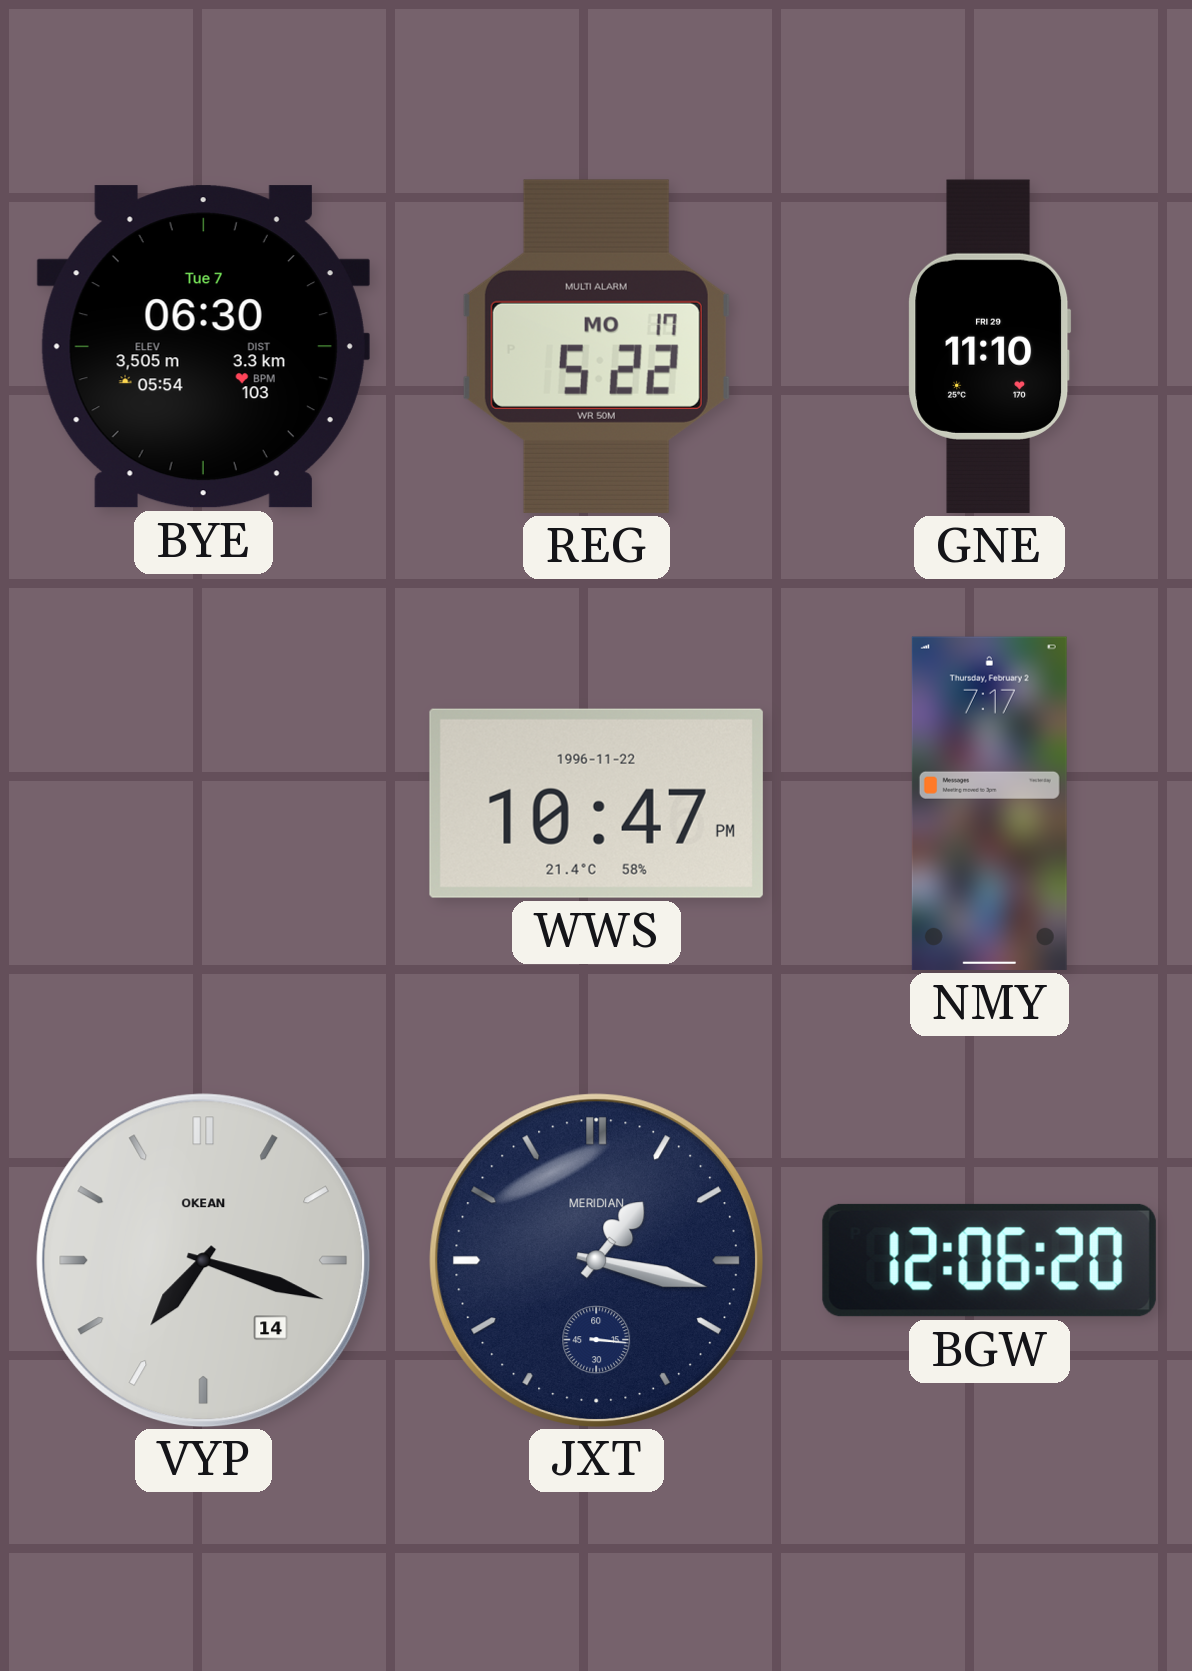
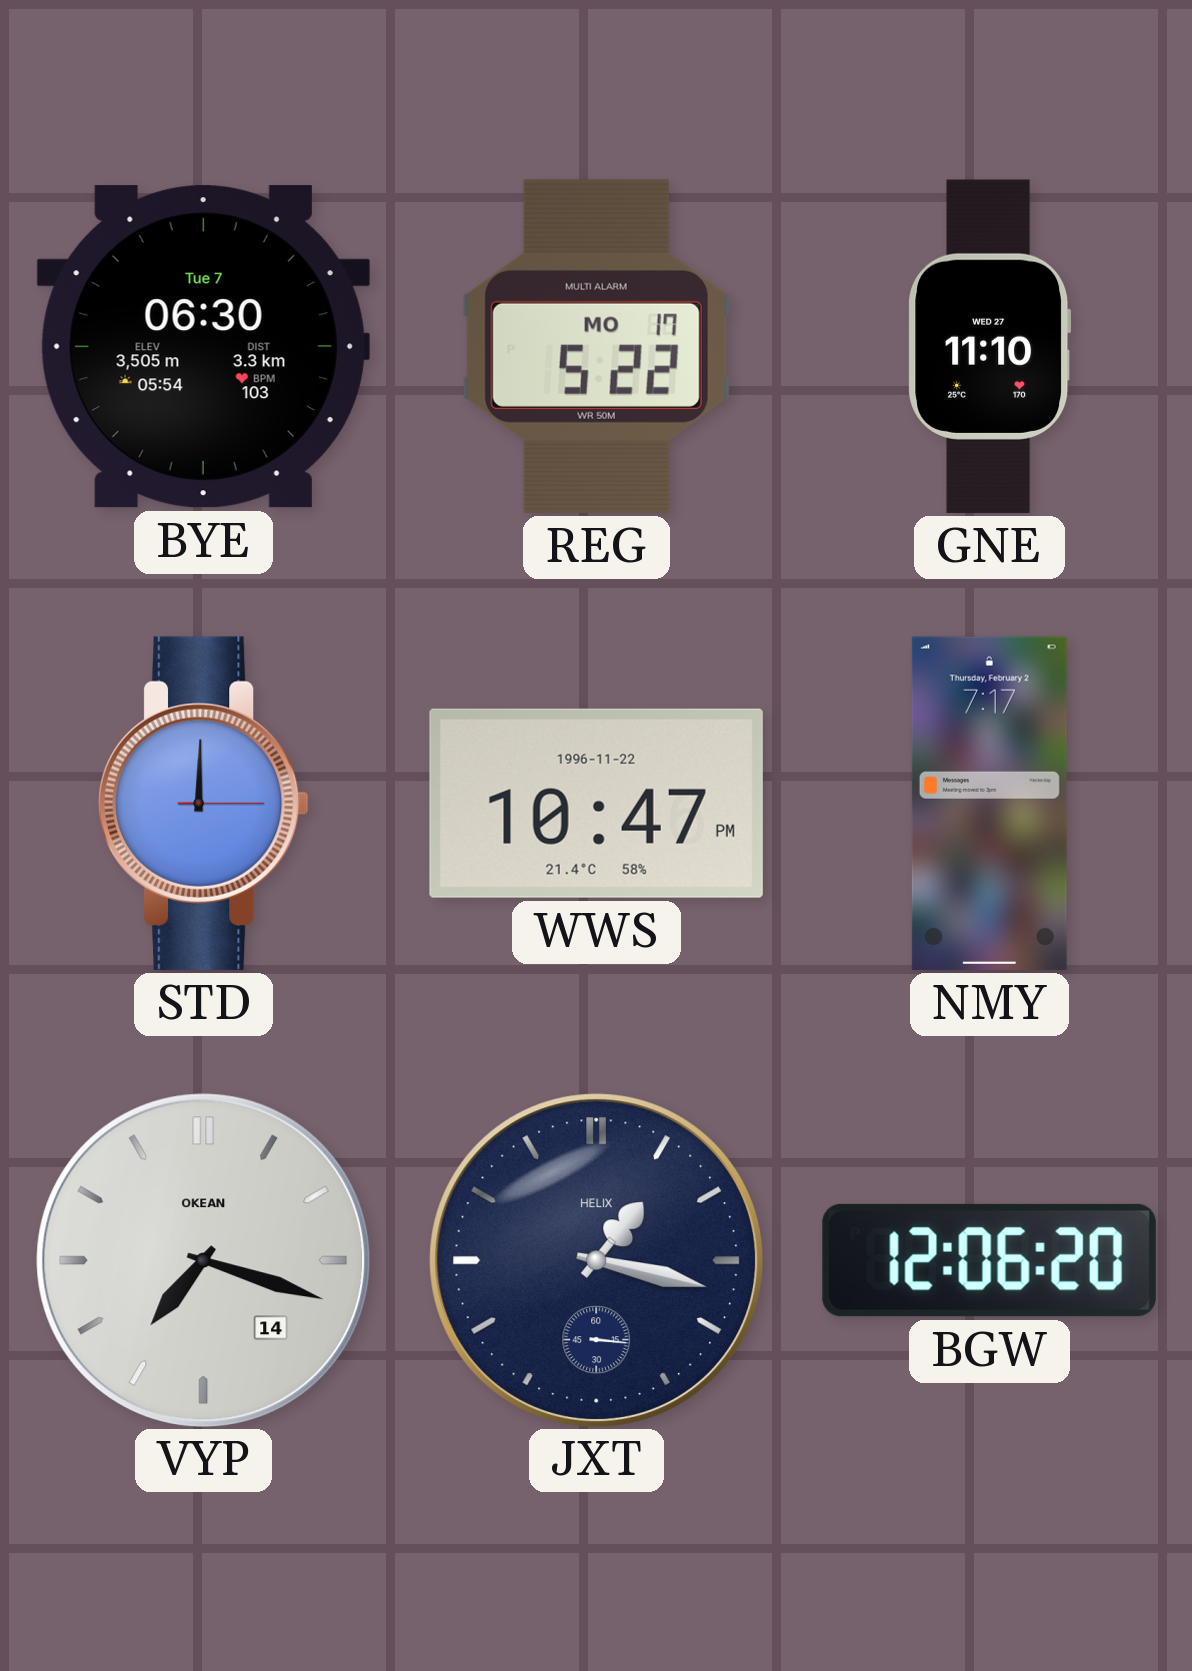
GNE date: FRI 29 -> WED 27 (990, 346)
STD: none -> 12:00 (203, 803)
JXT brand: MERIDIAN -> HELIX (596, 1260)
